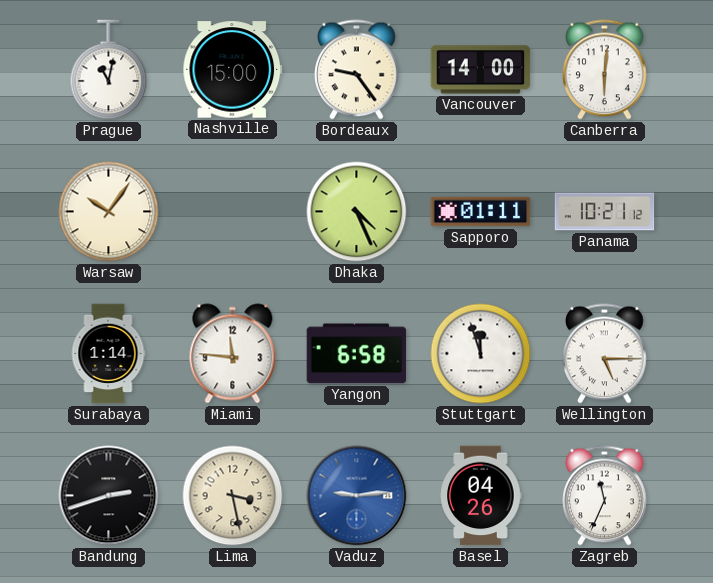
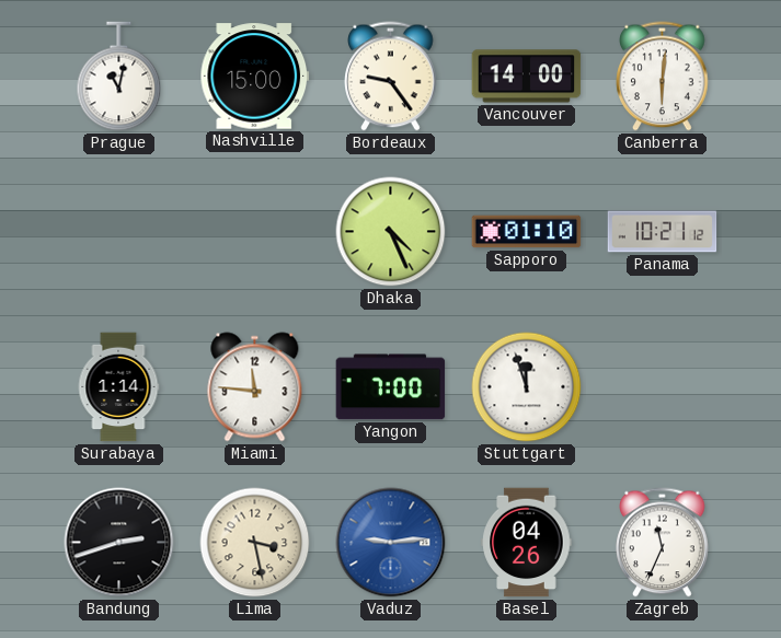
Warsaw: 10:06 -> none (109, 212)
Sapporo: 01:11 -> 01:10 (527, 232)
Yangon: 6:58 -> 7:00 (391, 387)
Wellington: 5:15 -> none (605, 354)
